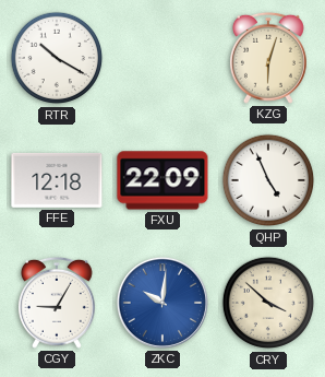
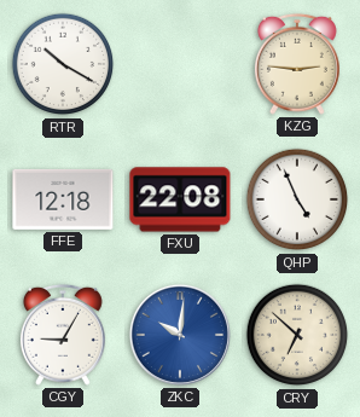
KZG: 6:03 -> 2:46 (297, 64)
FXU: 22:09 -> 22:08 (180, 199)
CRY: 3:52 -> 6:52 (297, 335)
